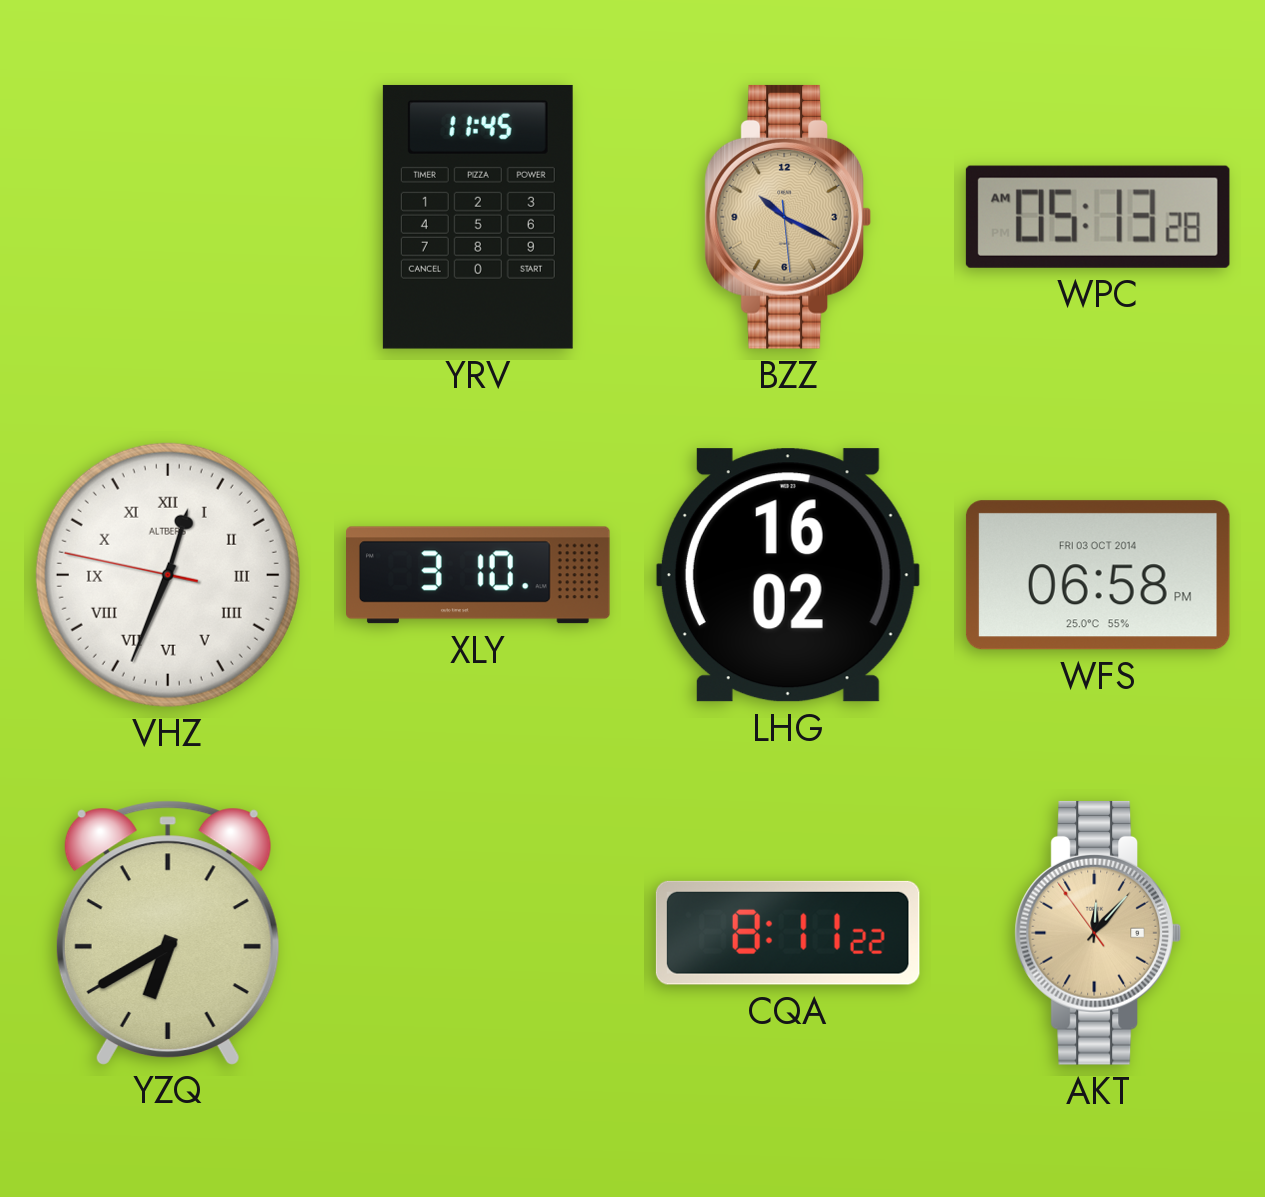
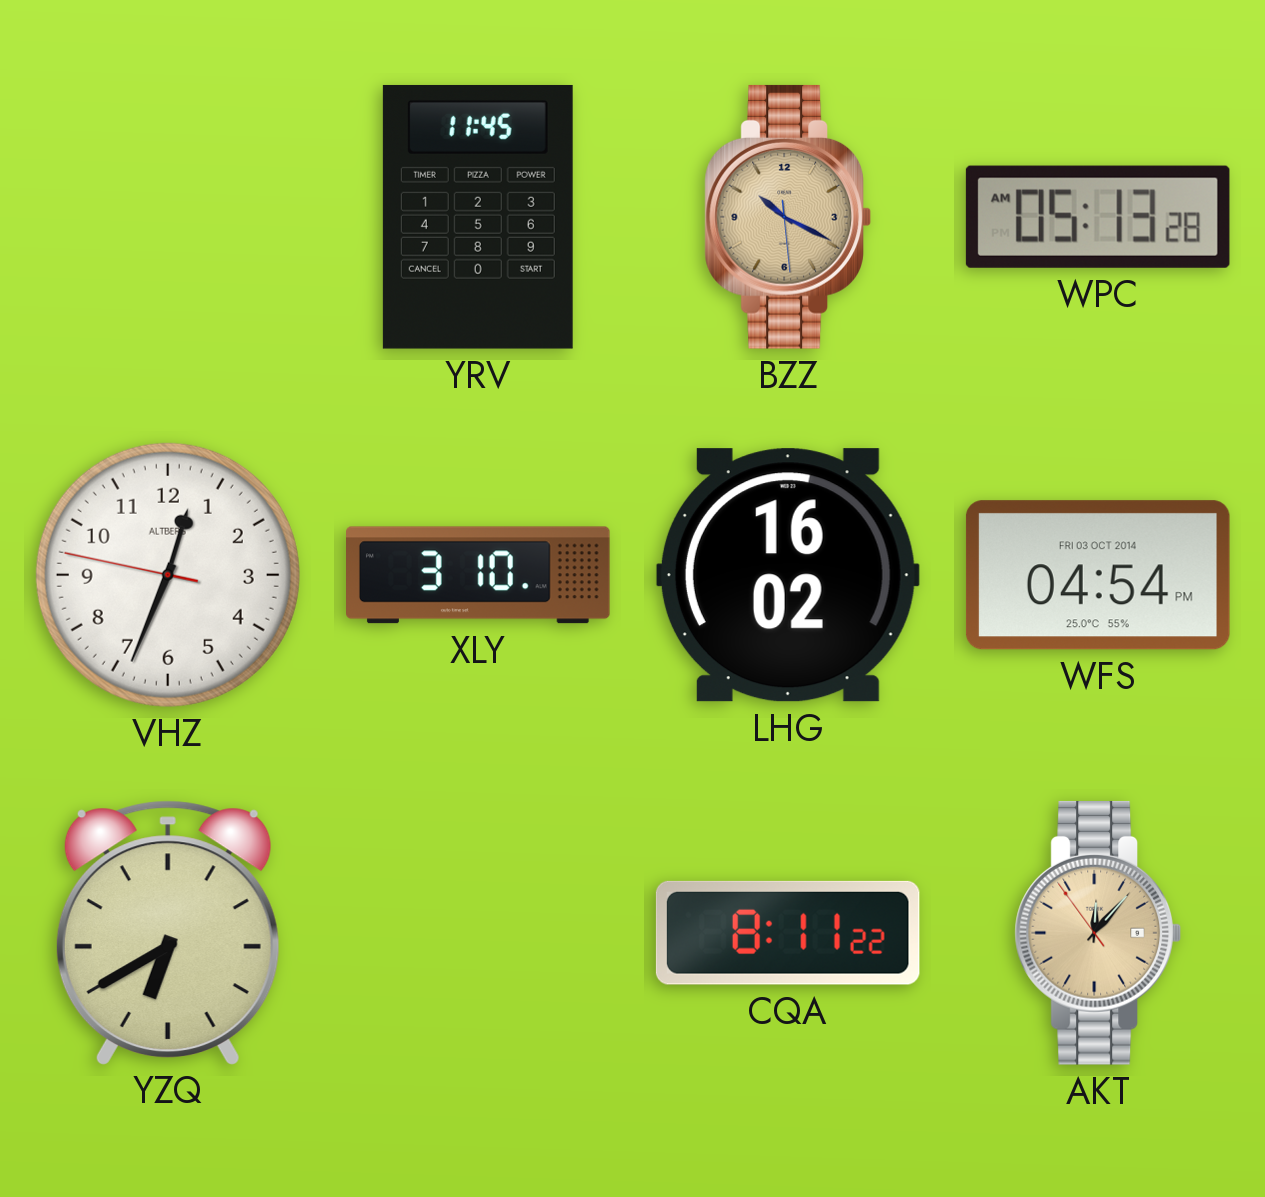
VHZ numerals: Roman -> Arabic (168, 575)
WFS: 06:58 -> 04:54 (1098, 575)
